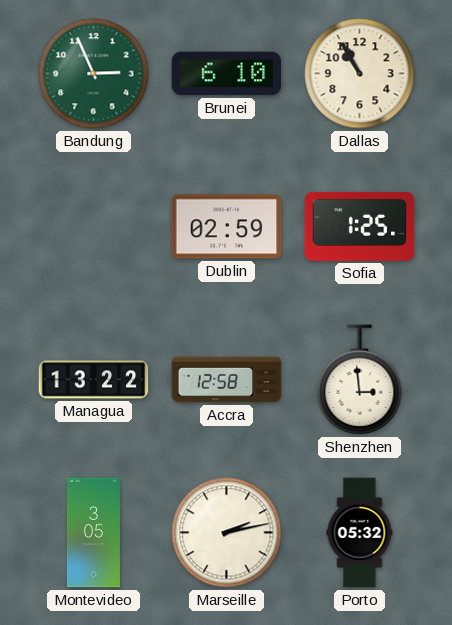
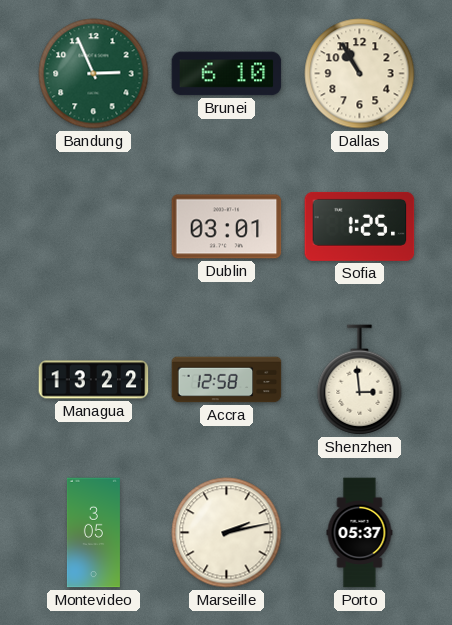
Dublin: 02:59 -> 03:01 (227, 227)
Porto: 05:32 -> 05:37 (360, 533)
